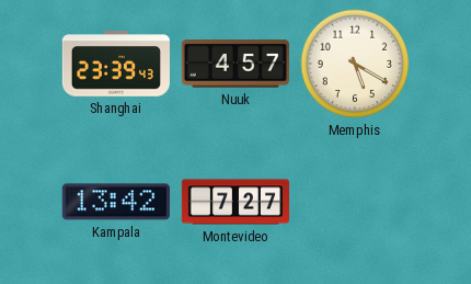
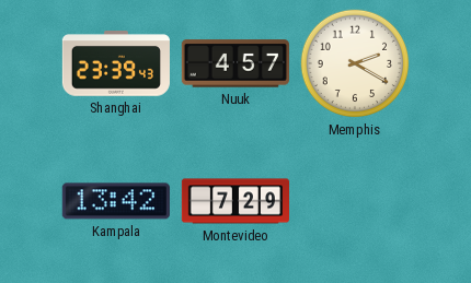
Memphis: 5:20 -> 2:20 (355, 63)
Montevideo: 7:27 -> 7:29 (234, 201)
